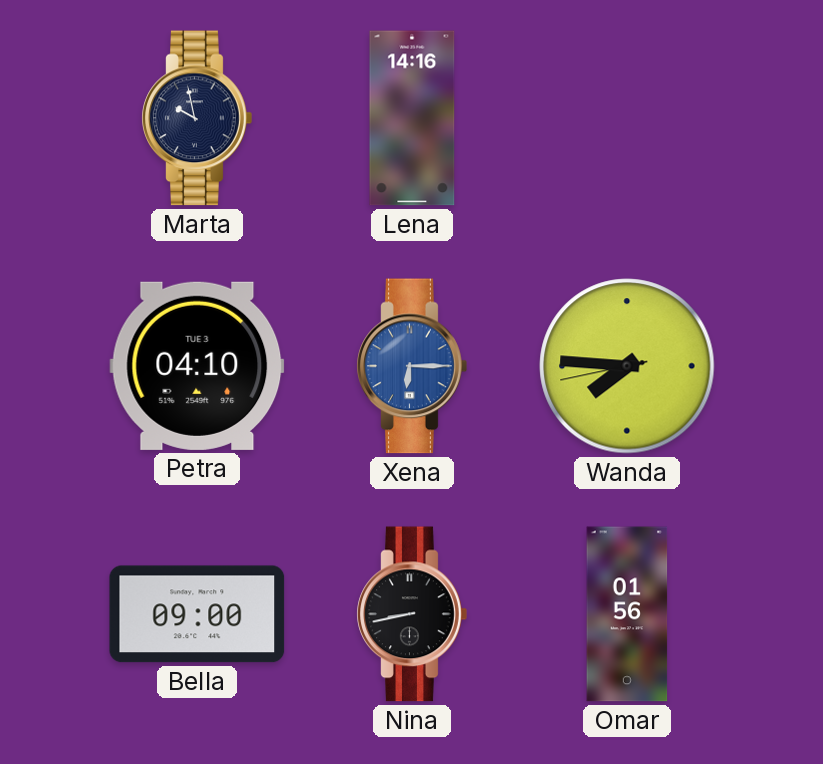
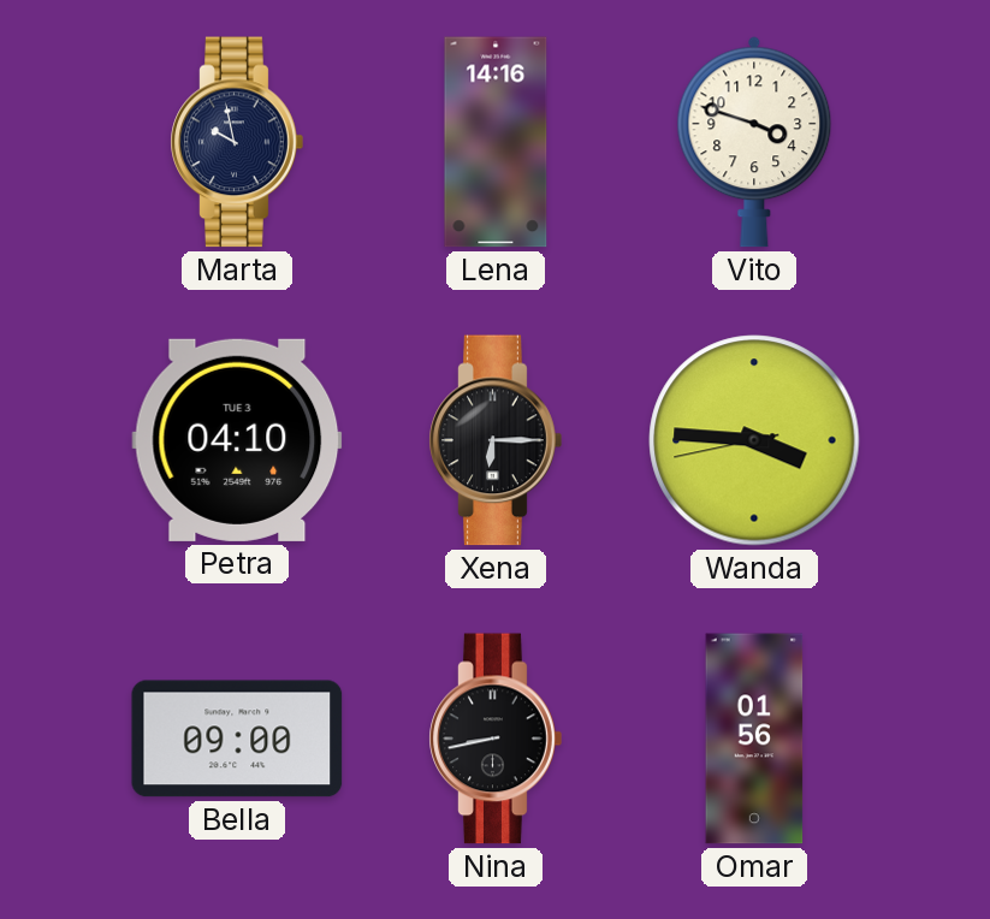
Vito: none -> 3:48 (754, 142)
Xena dial: blue -> black (496, 440)
Wanda: 7:45 -> 3:45 (754, 440)
